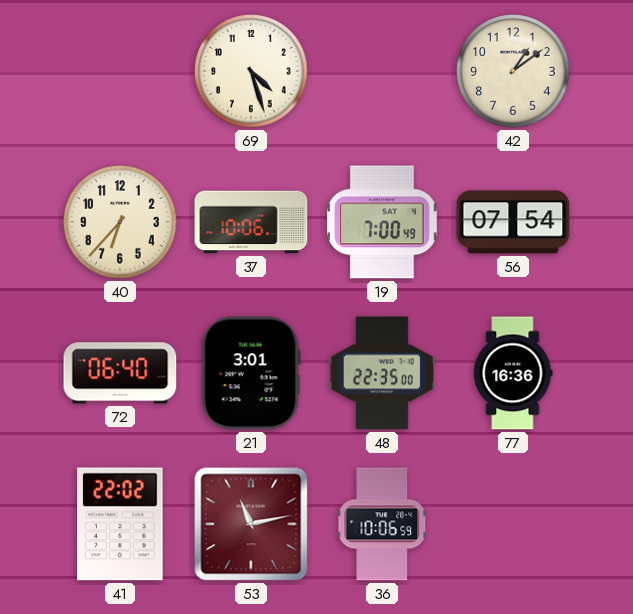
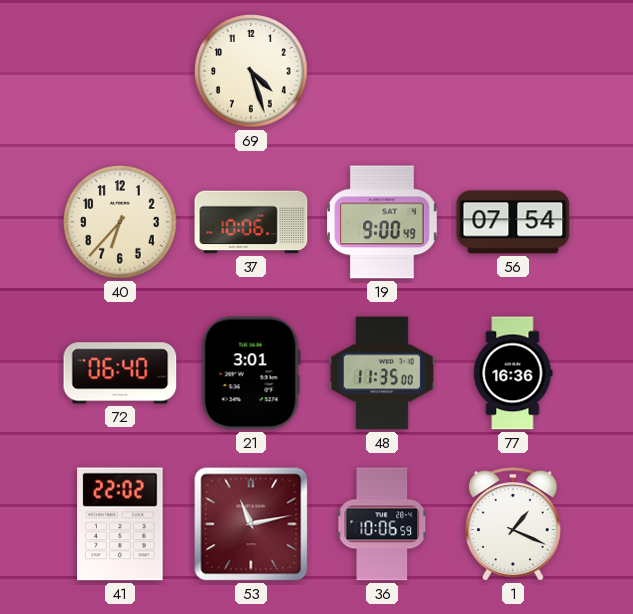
42: 1:09 -> none (513, 71)
19: 7:00 -> 9:00 (382, 222)
48: 22:35 -> 11:35 (382, 373)
1: none -> 1:19 (513, 524)
